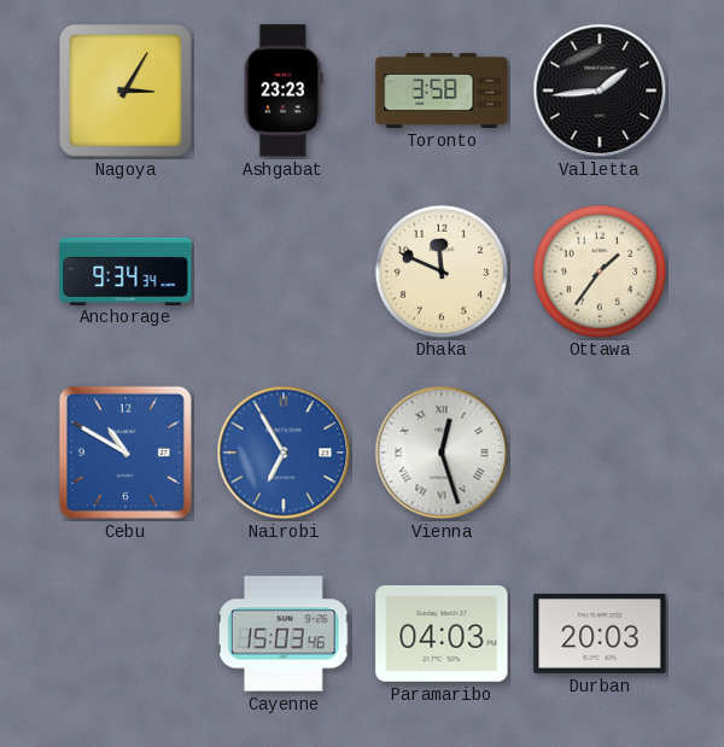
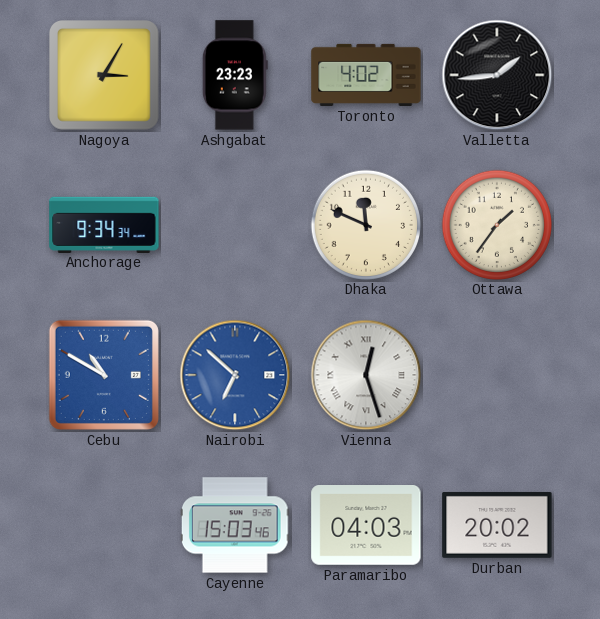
Toronto: 3:58 -> 4:02 (366, 75)
Nairobi: 6:55 -> 6:52 (235, 375)
Durban: 20:03 -> 20:02 (497, 525)
